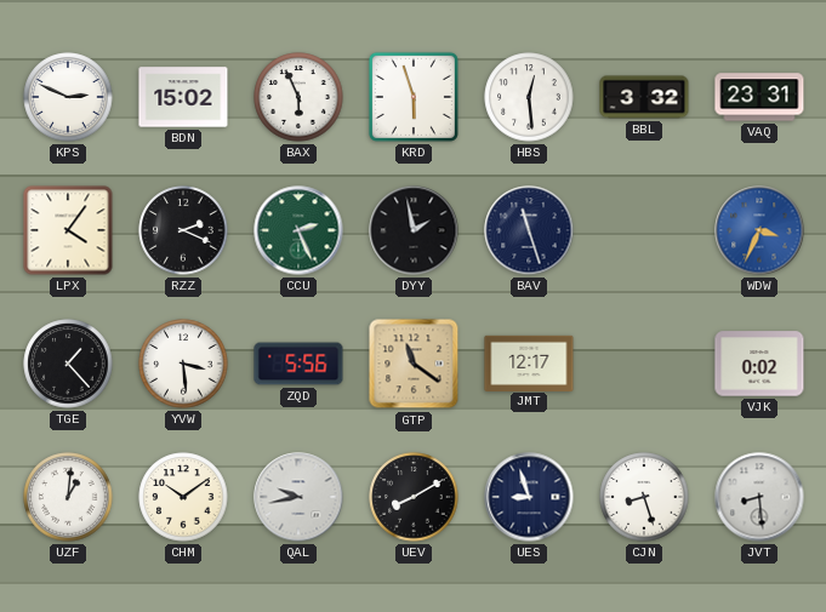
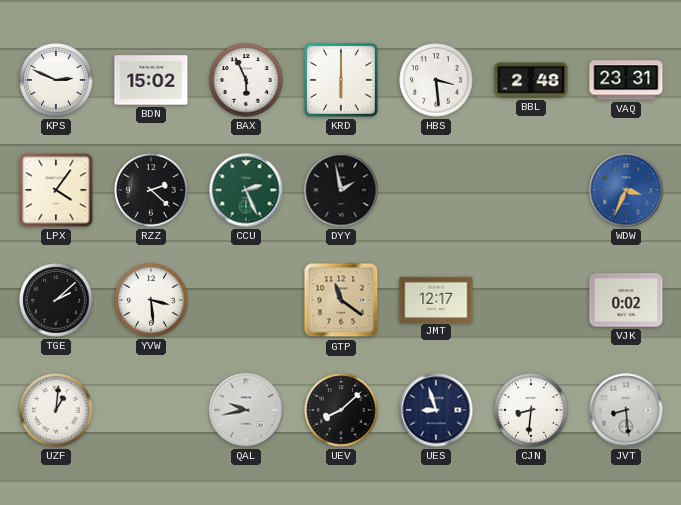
KRD: 5:57 -> 6:00 (341, 80)
HBS: 12:29 -> 3:29 (436, 80)
BBL: 3:32 -> 2:48 (531, 80)
RZZ: 2:19 -> 2:22 (151, 190)
BAV: 11:27 -> none (529, 230)
TGE: 1:23 -> 2:08 (56, 300)
ZQD: 5:56 -> none (298, 364)
CHM: 10:09 -> none (183, 497)
UEV: 8:10 -> 8:08 (341, 410)
CJN: 8:27 -> 8:31 (531, 410)
